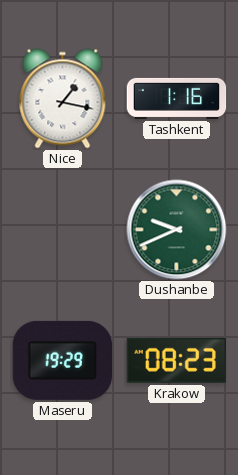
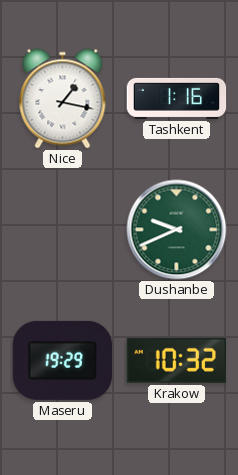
Krakow: 08:23 -> 10:32 (176, 360)
